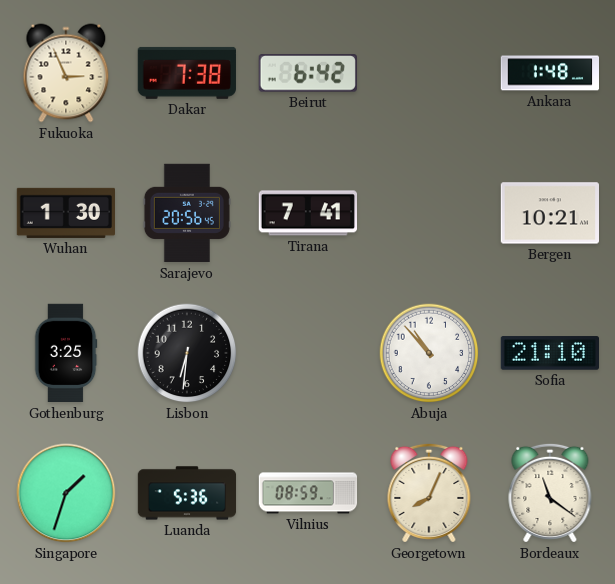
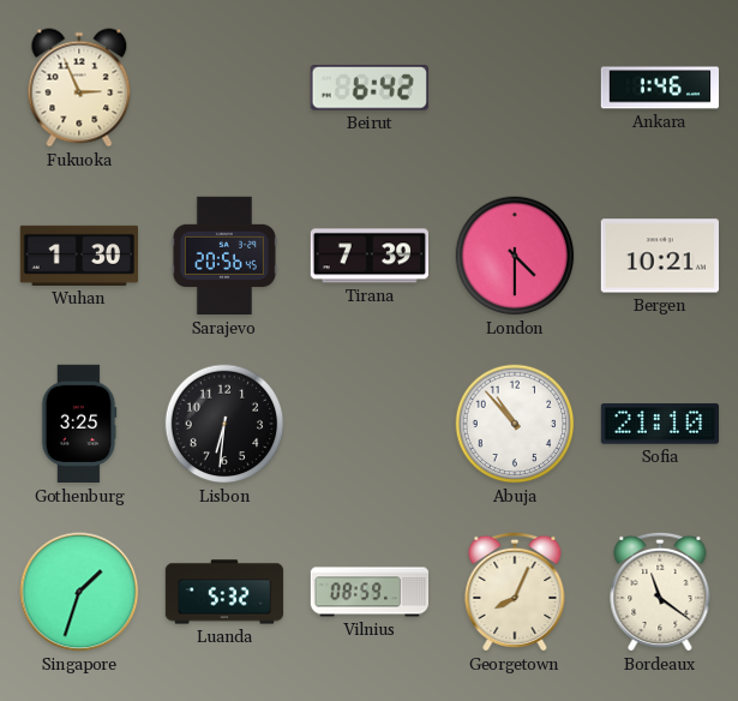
Dakar: 7:38 -> none (186, 73)
Ankara: 1:48 -> 1:46 (659, 88)
Tirana: 7:41 -> 7:39 (368, 256)
London: none -> 4:30 (515, 256)
Luanda: 5:36 -> 5:32 (224, 592)
